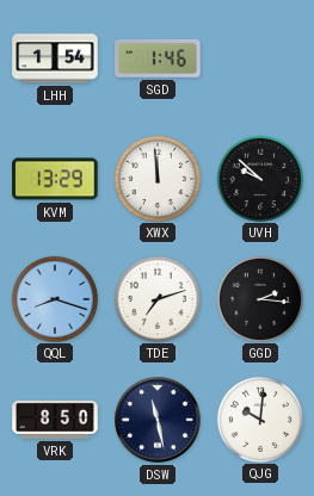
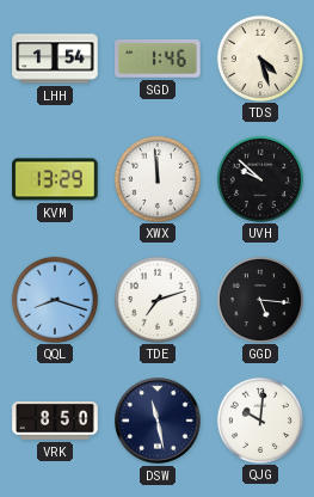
TDS: none -> 4:27 (259, 57)
GGD: 2:16 -> 5:16 (259, 299)
